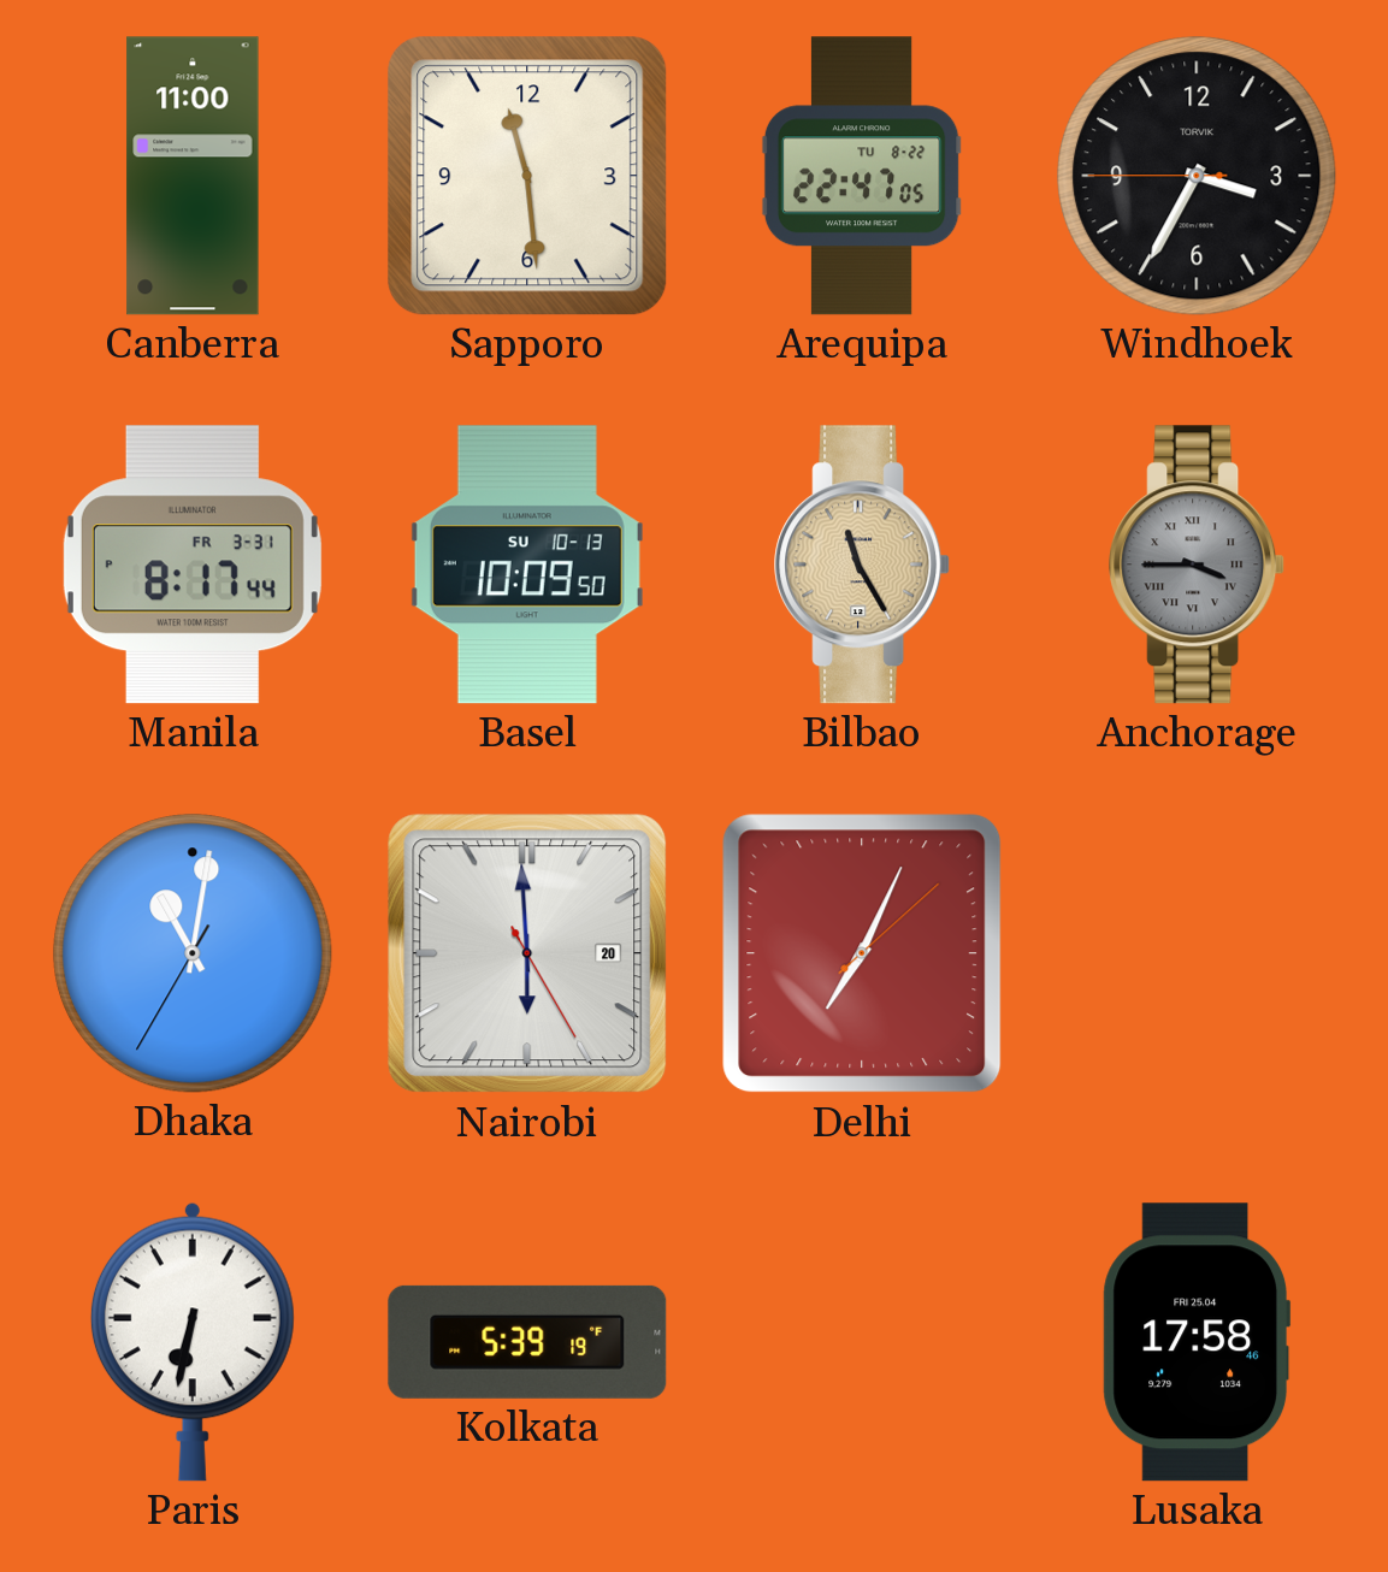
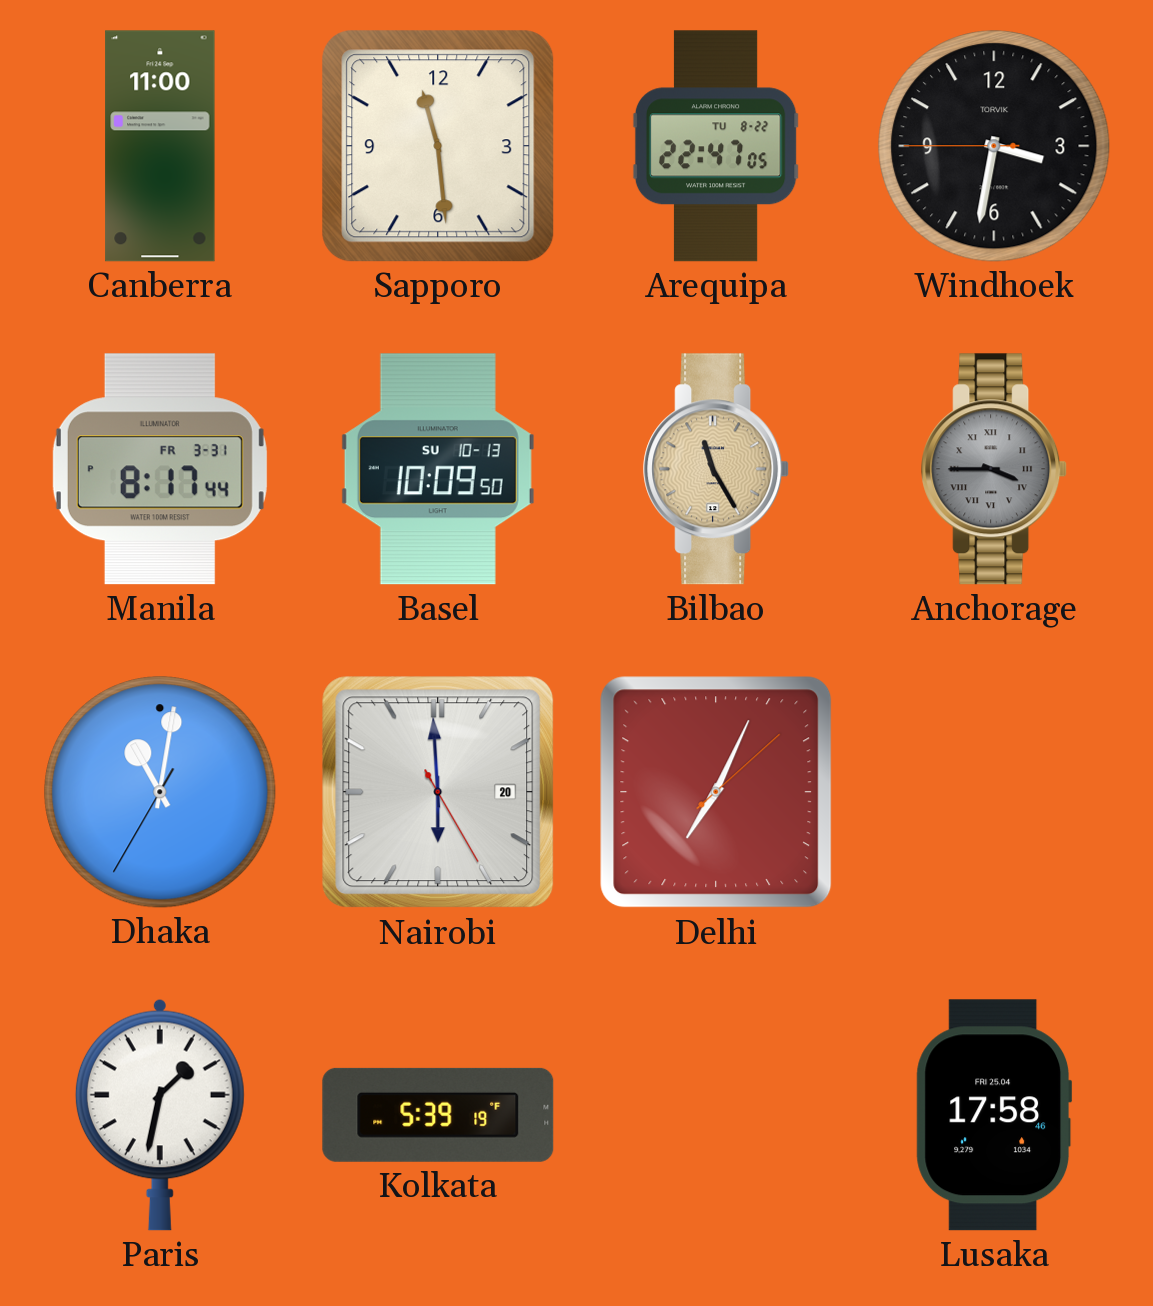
Windhoek: 3:34 -> 3:31 (994, 146)
Paris: 6:32 -> 1:32 (160, 1115)
